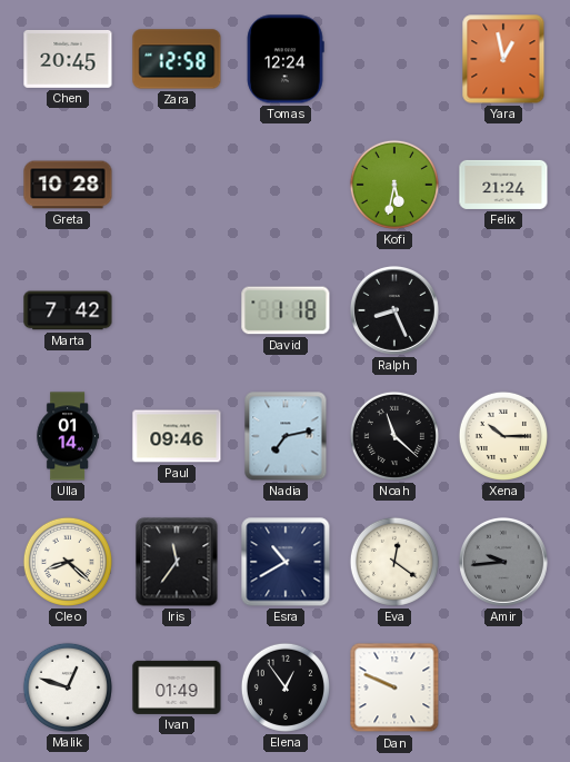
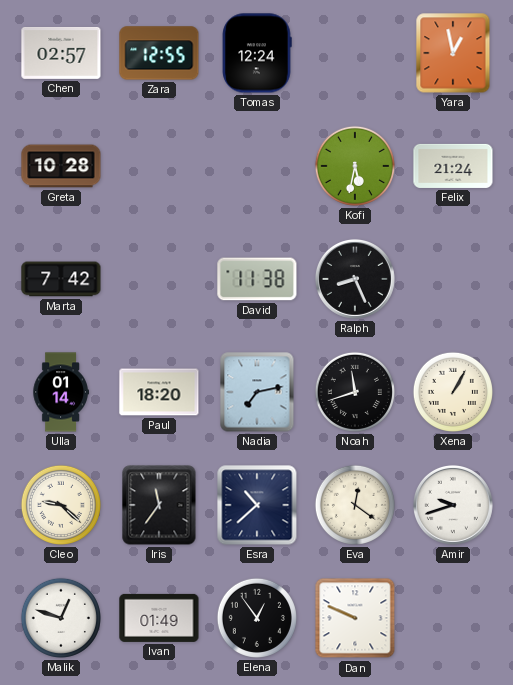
Chen: 20:45 -> 02:57 (61, 53)
Zara: 12:58 -> 12:55 (159, 53)
David: 1:18 -> 11:38 (257, 279)
Paul: 09:46 -> 18:20 (159, 392)
Noah: 11:22 -> 11:42 (355, 392)
Xena: 10:15 -> 1:05 (453, 392)
Cleo: 8:22 -> 9:22 (61, 505)
Esra: 10:40 -> 10:38 (257, 505)
Amir: 9:44 -> 9:42 (453, 505)
Amir dial: grey -> white (453, 505)
